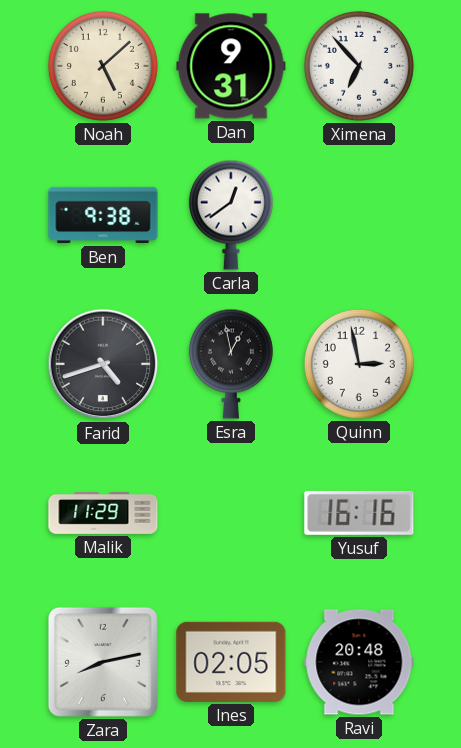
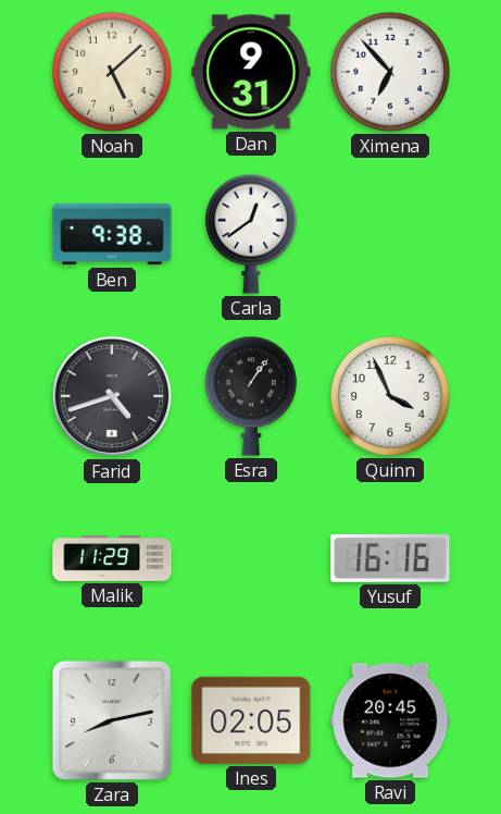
Esra: 12:58 -> 1:06 (251, 396)
Quinn: 2:58 -> 3:56 (390, 396)
Ravi: 20:48 -> 20:45 (390, 720)
